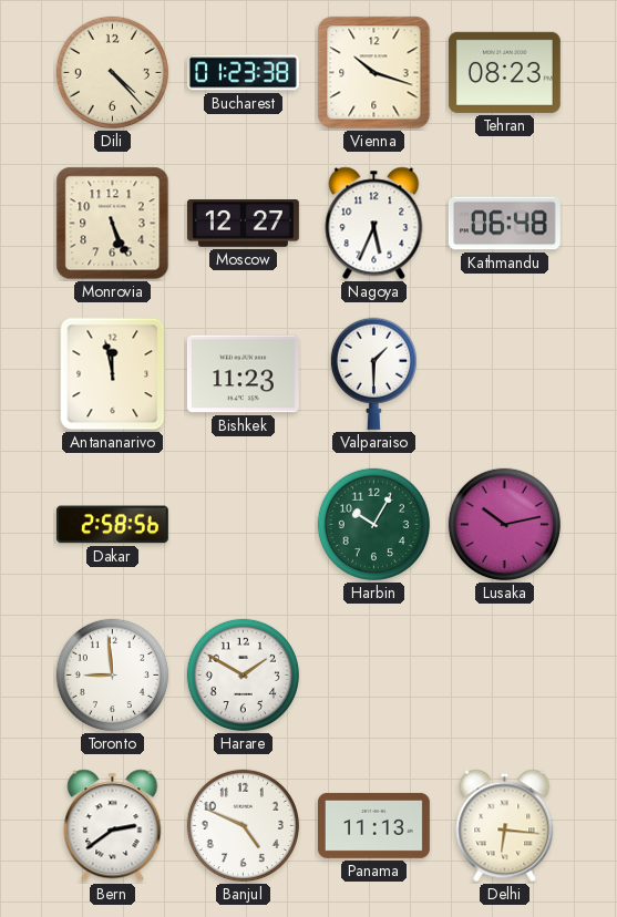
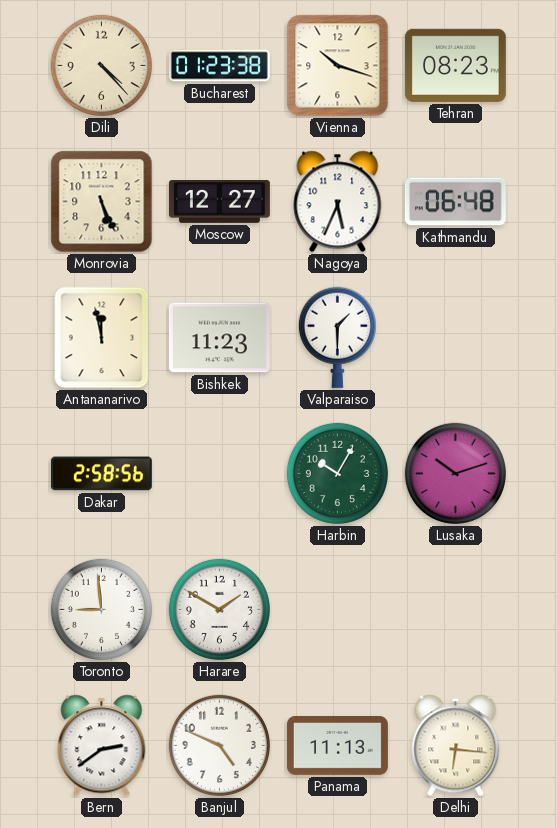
Lusaka: 10:13 -> 10:12 (455, 473)
